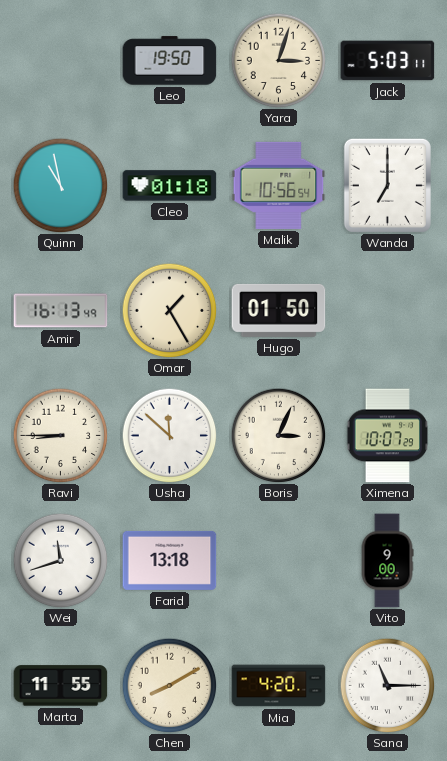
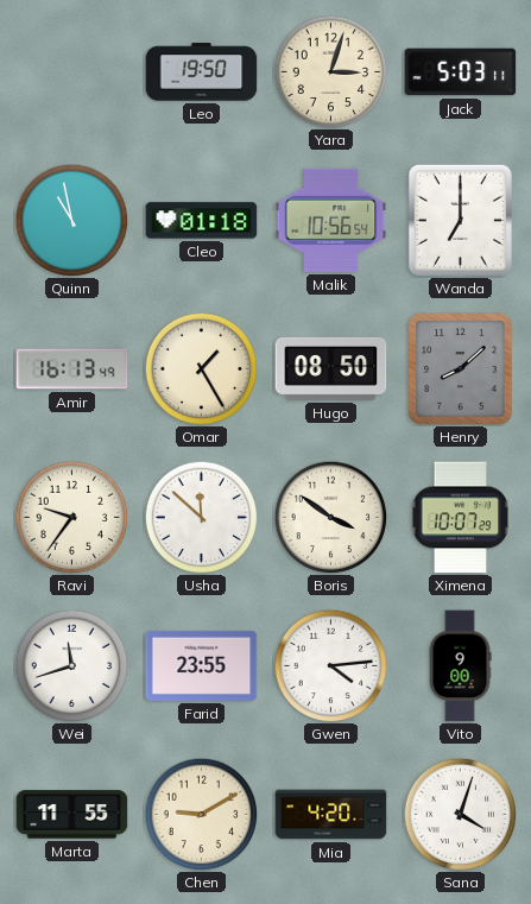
Hugo: 01:50 -> 08:50 (331, 368)
Henry: none -> 8:08 (461, 369)
Ravi: 8:45 -> 9:36 (71, 517)
Boris: 3:04 -> 3:51 (330, 517)
Farid: 13:18 -> 23:55 (202, 665)
Gwen: none -> 4:14 (330, 665)
Chen: 8:10 -> 9:10 (201, 814)
Sana: 11:15 -> 4:03 (460, 814)
